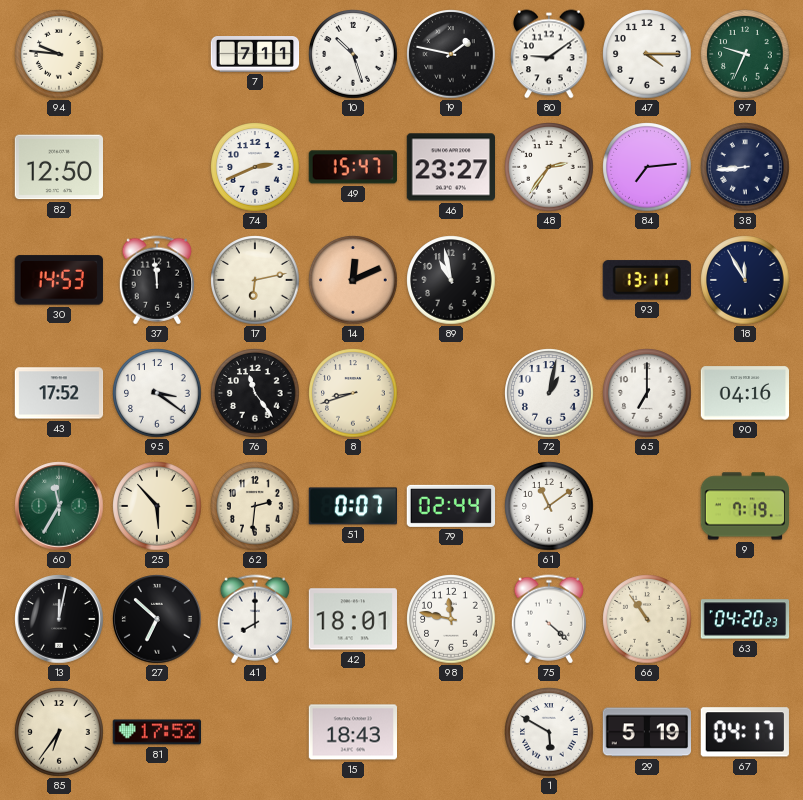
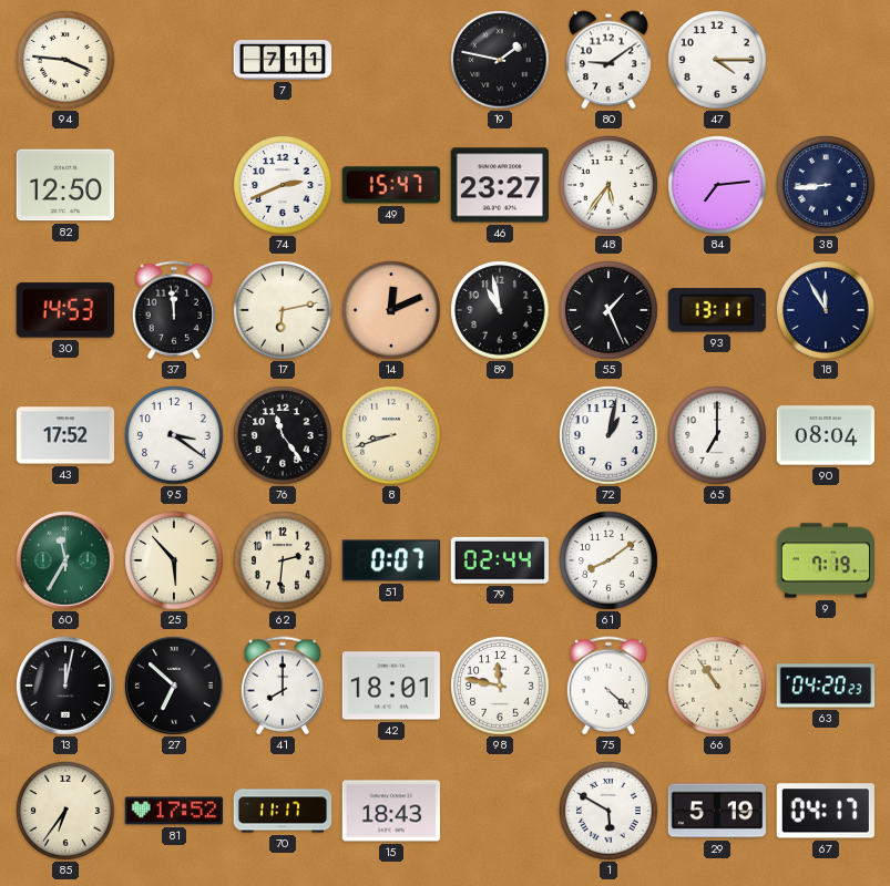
94: 9:46 -> 3:46 (65, 60)
10: 10:27 -> none (353, 54)
97: 9:34 -> none (745, 54)
48: 2:36 -> 5:36 (608, 185)
55: none -> 1:26 (608, 310)
90: 04:16 -> 08:04 (825, 435)
61: 11:09 -> 8:09 (608, 560)
70: none -> 11:17 (283, 811)
